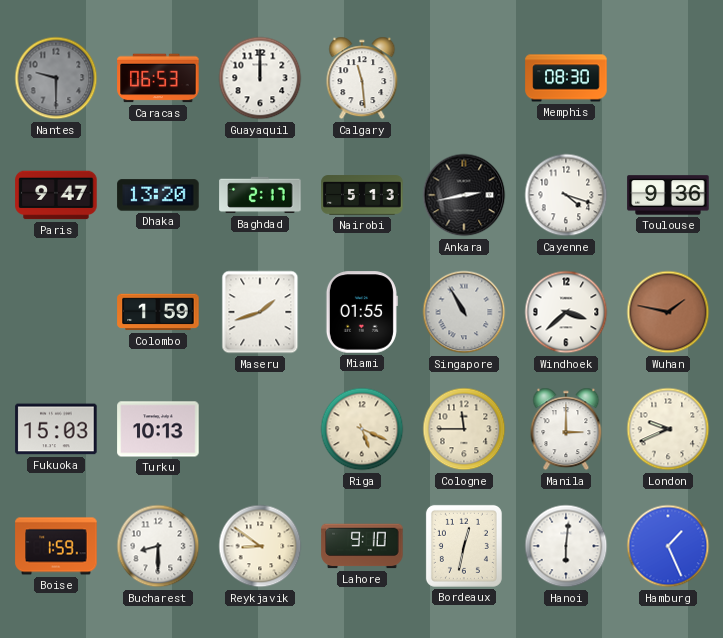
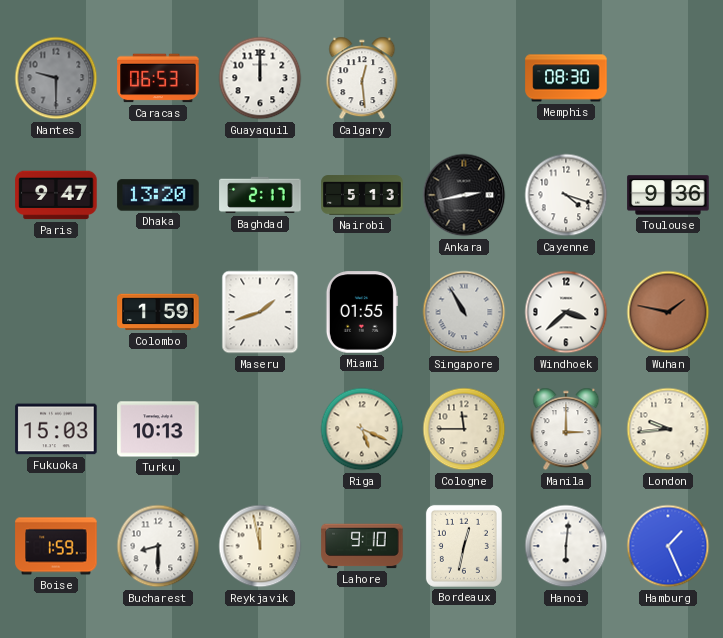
Calgary: 11:29 -> 12:29 (362, 78)
London: 9:41 -> 9:44 (668, 429)
Reykjavik: 8:51 -> 11:58 (260, 546)
